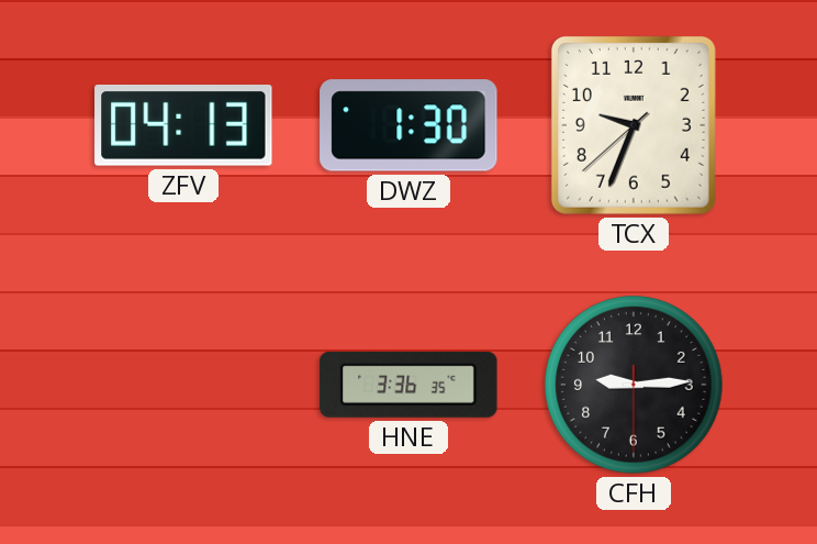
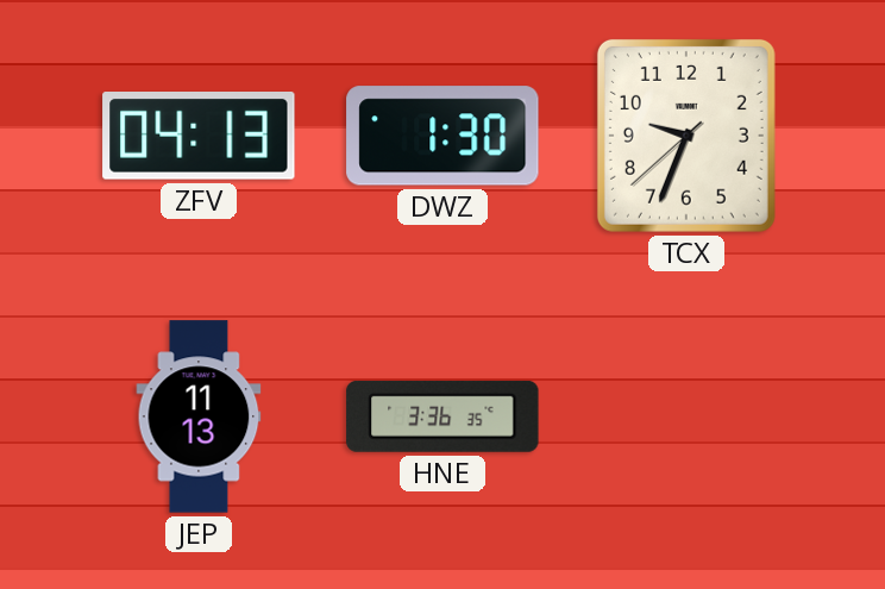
JEP: none -> 11:13 (199, 416)
CFH: 9:14 -> none (634, 385)
